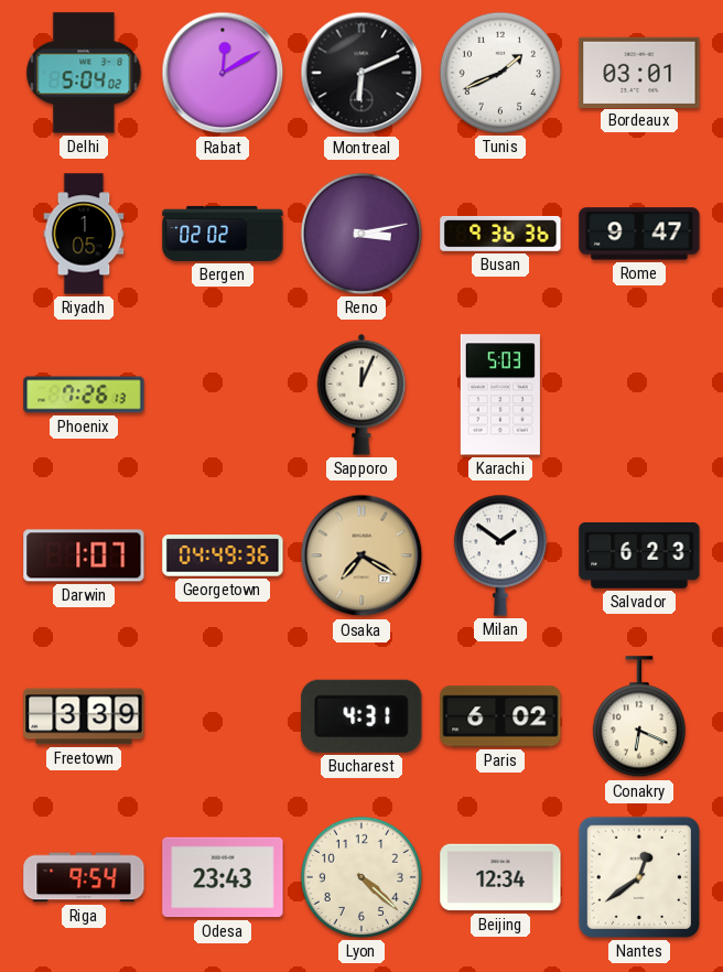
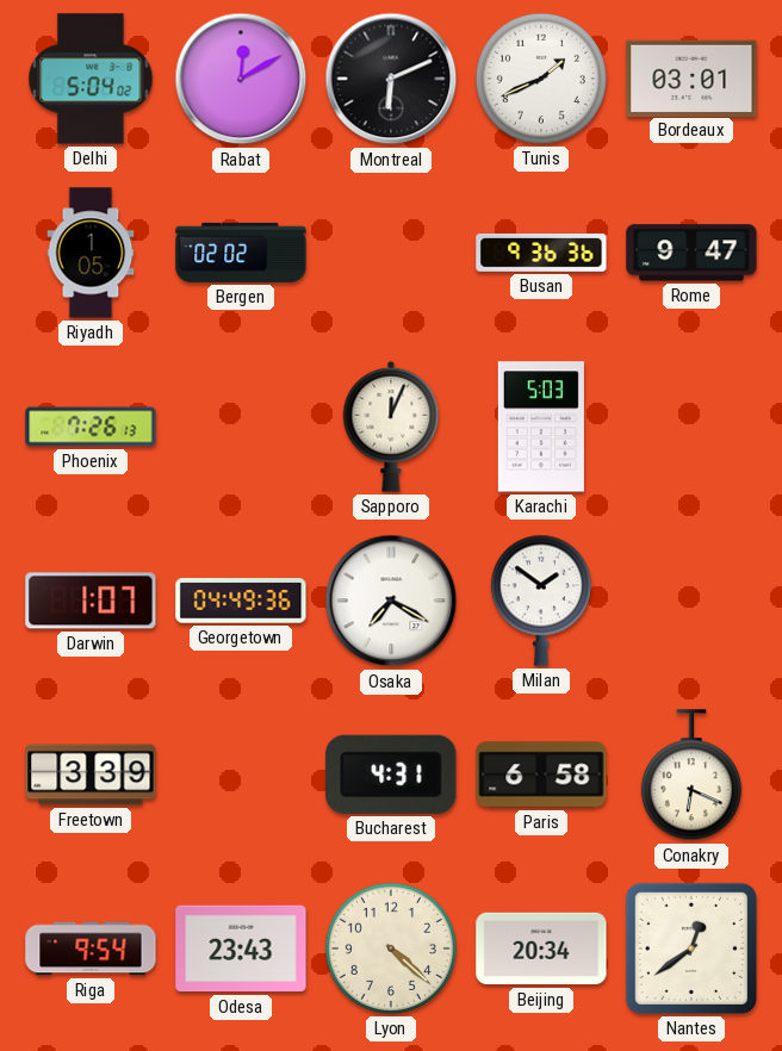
Reno: 3:13 -> none (361, 234)
Osaka dial: champagne -> white (391, 601)
Salvador: 6:23 -> none (639, 557)
Paris: 6:02 -> 6:58 (541, 775)
Beijing: 12:34 -> 20:34 (541, 949)
